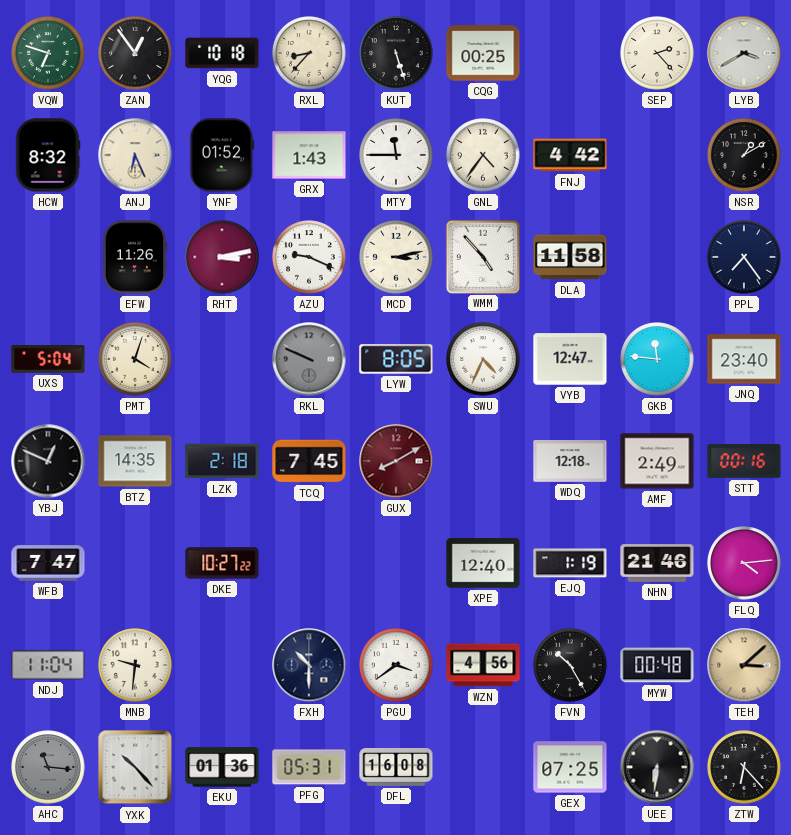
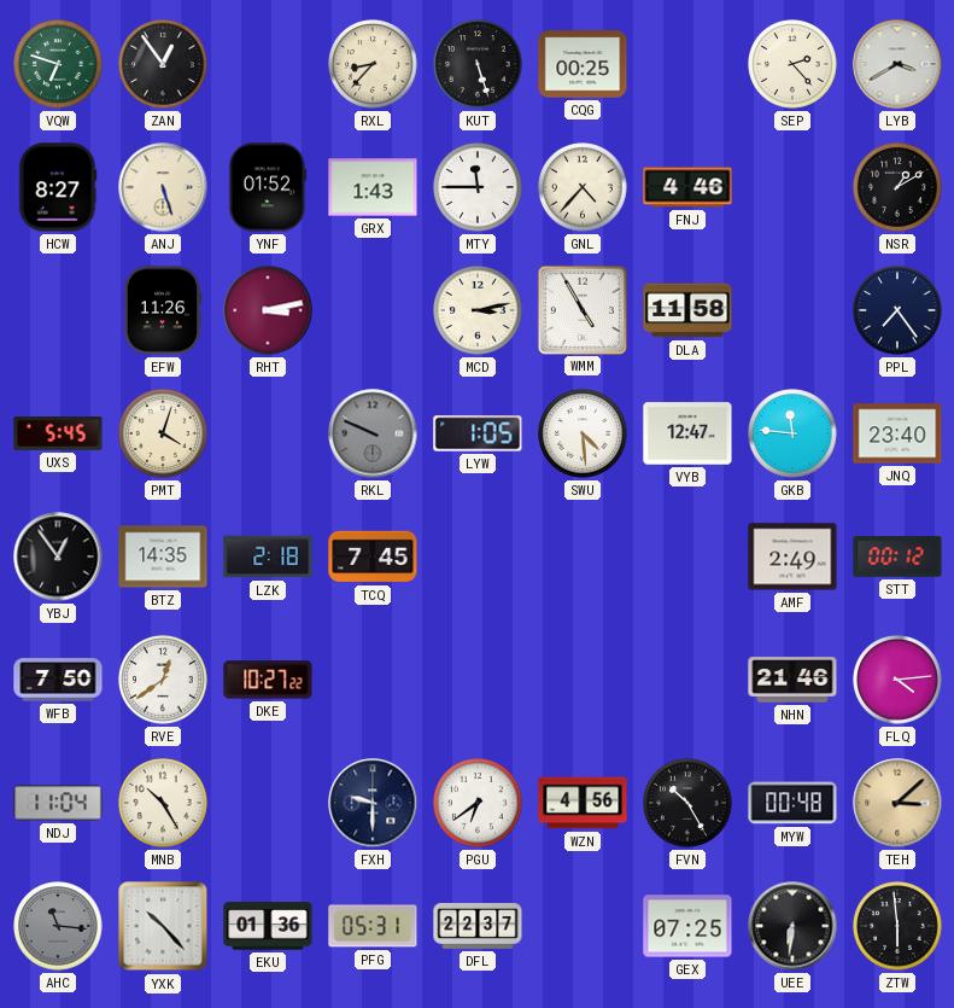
YQG: 10:18 -> none (222, 53)
HCW: 8:32 -> 8:27 (58, 187)
ANJ: 6:26 -> 5:27 (163, 187)
GNL: 4:36 -> 4:37 (583, 187)
FNJ: 4:42 -> 4:46 (687, 187)
AZU: 9:19 -> none (309, 257)
WMM: 4:53 -> 4:55 (581, 309)
UXS: 5:04 -> 5:45 (58, 435)
LYW: 8:05 -> 1:05 (478, 433)
SWU: 4:34 -> 4:29 (583, 433)
YBJ: 12:49 -> 12:54 (58, 557)
GUX: 8:10 -> none (396, 461)
WDQ: 12:18 -> none (570, 462)
STT: 00:16 -> 00:12 (897, 557)
WFB: 7:47 -> 7:50 (58, 680)
RVE: none -> 12:39 (163, 680)
XPE: 12:40 -> none (483, 563)
EJQ: 1:19 -> none (570, 563)
MNB: 9:31 -> 10:25 (163, 803)
FXH: 10:30 -> 9:30 (373, 803)
PGU: 3:39 -> 6:39 (478, 803)
DFL: 16:08 -> 22:37 (478, 927)
ZTW: 6:23 -> 5:59 (897, 926)
